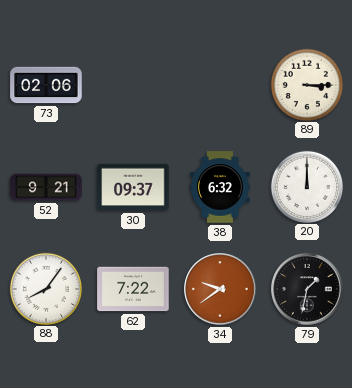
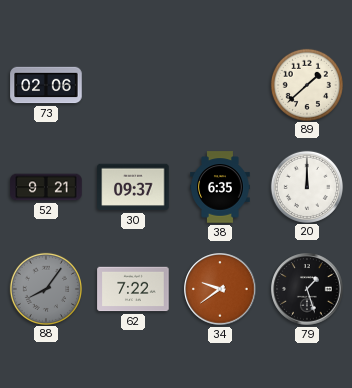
89: 3:15 -> 1:38 (307, 84)
38: 6:32 -> 6:35 (220, 187)
88 dial: white -> grey (46, 288)
79: 1:32 -> 1:27 (307, 289)
